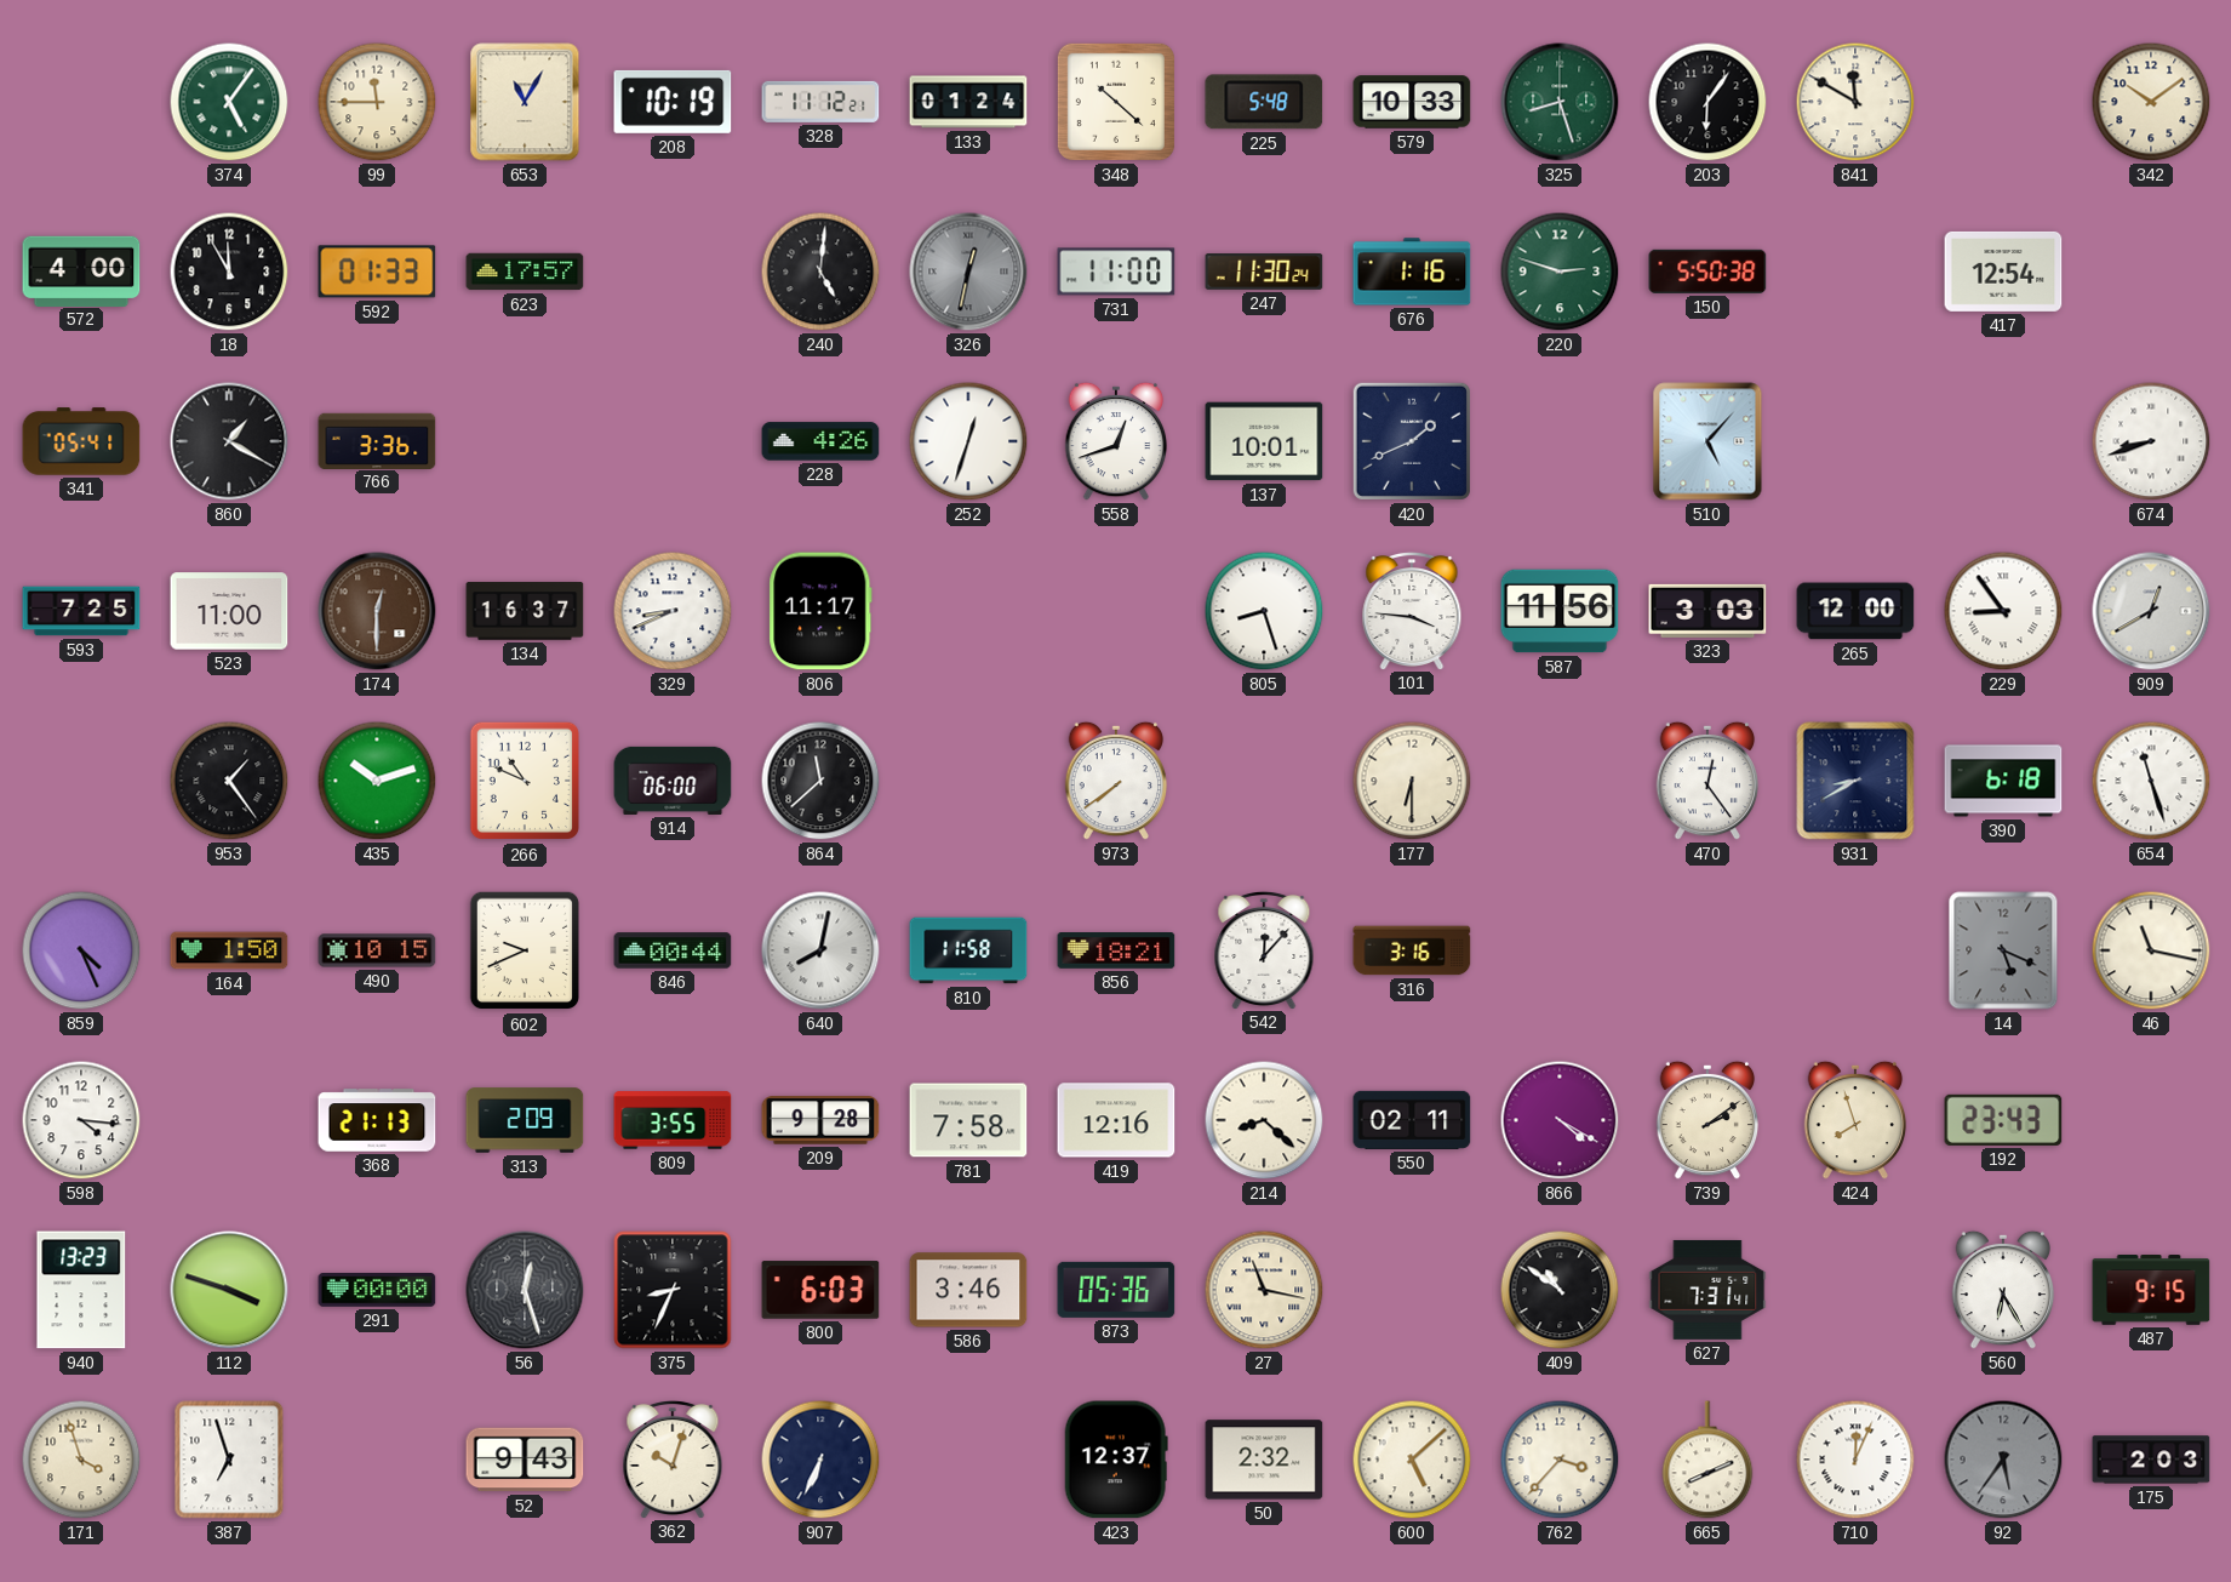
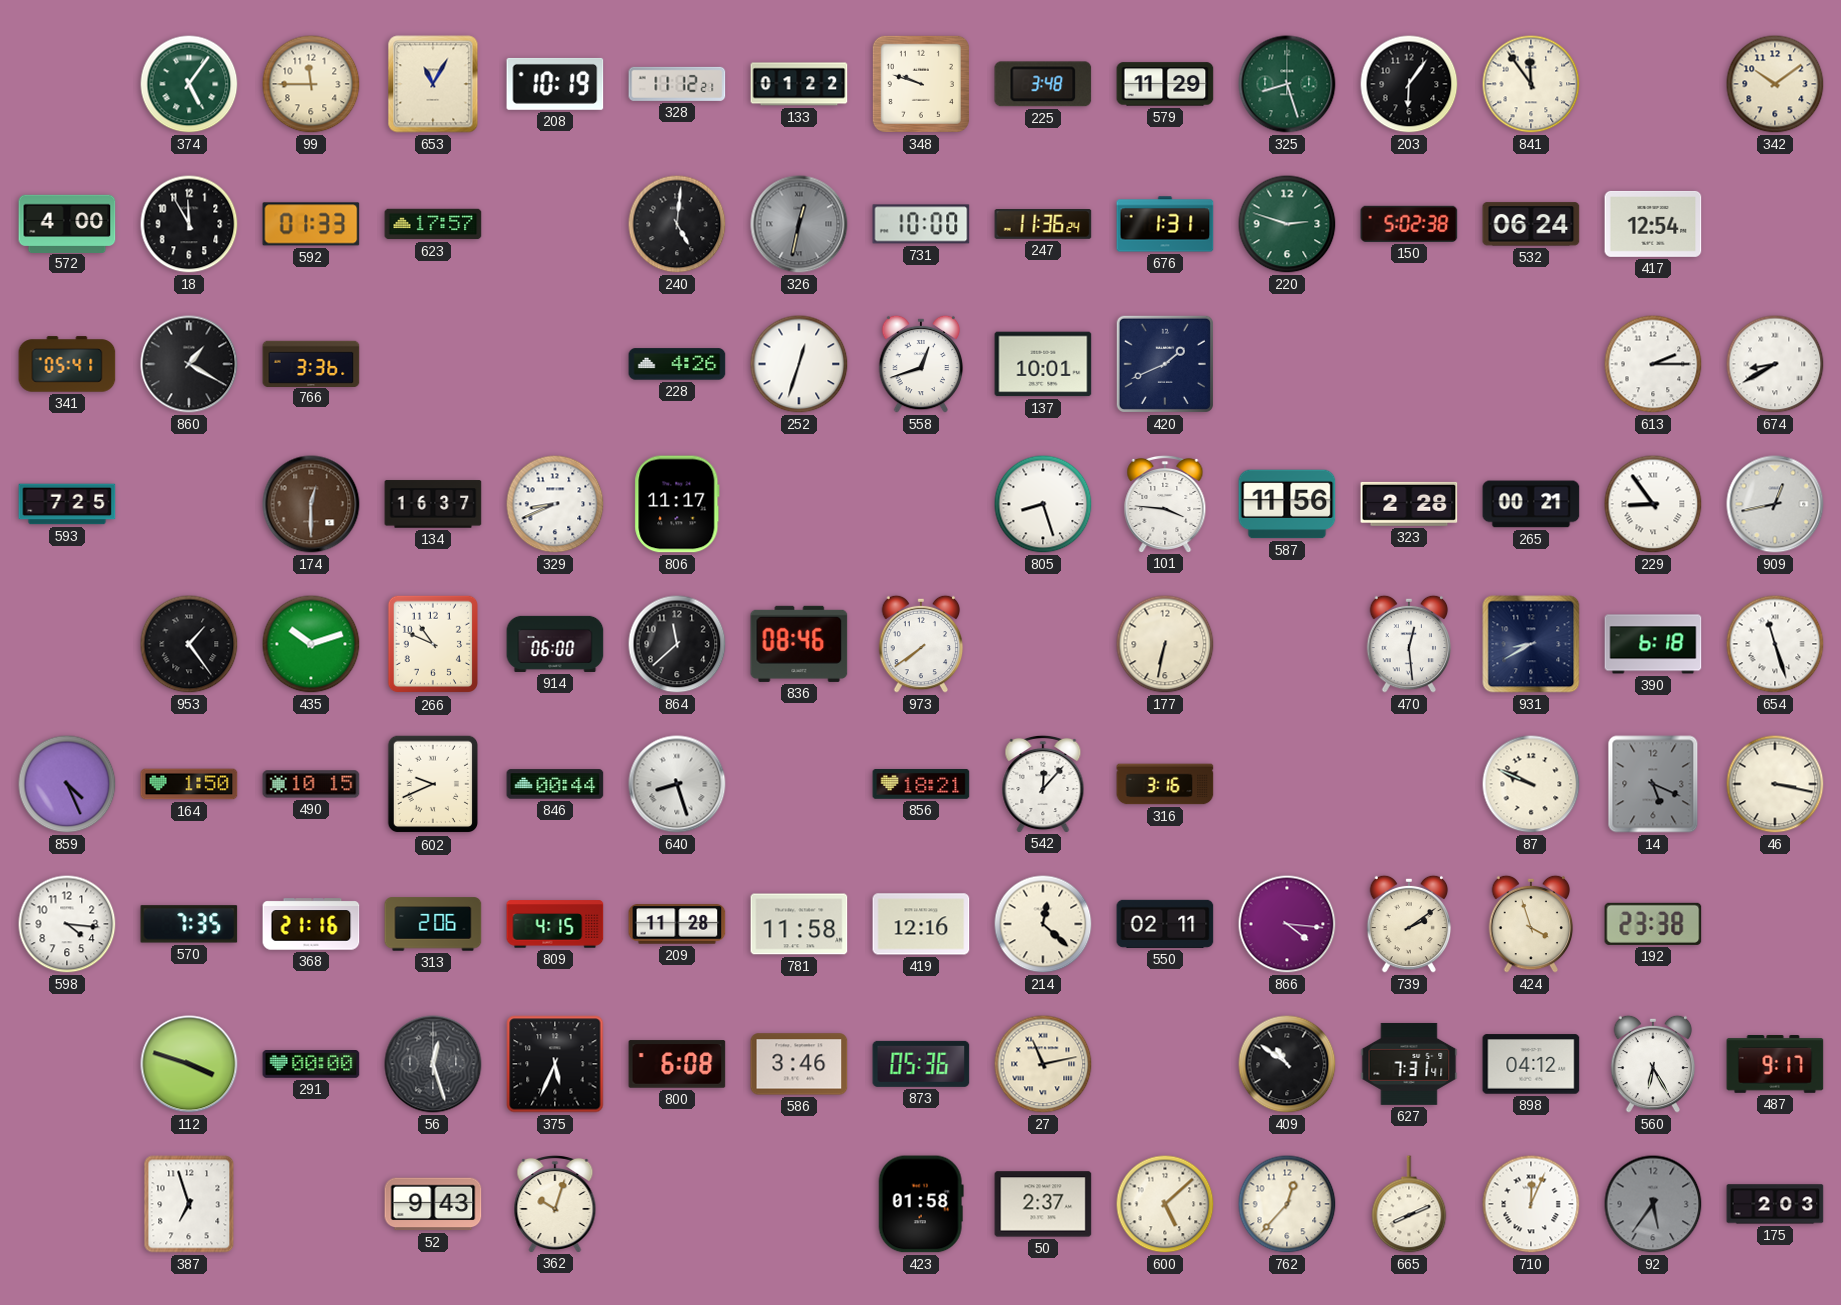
133: 01:24 -> 01:22 (799, 84)
348: 10:22 -> 9:48 (921, 84)
225: 5:48 -> 3:48 (1043, 84)
579: 10:33 -> 11:29 (1165, 84)
841: 11:50 -> 11:54 (1531, 84)
731: 11:00 -> 10:00 (921, 224)
247: 11:30 -> 11:36 (1043, 225)
676: 1:16 -> 1:31 (1165, 224)
150: 5:50 -> 5:02 (1409, 224)
532: none -> 06:24 (1531, 224)
510: 5:07 -> none (1707, 441)
613: none -> 2:15 (1653, 364)
674: 8:42 -> 8:40 (1775, 364)
523: 11:00 -> none (229, 611)
323: 3:03 -> 2:28 (1409, 504)
265: 12:00 -> 00:21 (1531, 504)
909: 12:40 -> 12:43 (1775, 504)
836: none -> 08:46 (799, 644)
177: 6:30 -> 6:32 (1165, 644)
470: 12:24 -> 12:29 (1409, 644)
640: 8:02 -> 8:27 (677, 784)
810: 11:58 -> none (968, 950)
87: none -> 9:49 (1531, 784)
46: 11:17 -> 3:17 (1775, 784)
570: none -> 7:35 (189, 924)
368: 21:13 -> 21:16 (311, 924)
313: 2:09 -> 2:06 (433, 924)
809: 3:55 -> 4:15 (555, 924)
209: 9:28 -> 11:28 (677, 924)
781: 7:58 -> 11:58 (799, 924)
214: 8:22 -> 12:22 (1043, 924)
866: 4:20 -> 4:16 (1287, 924)
424: 7:57 -> 3:57 (1531, 924)
192: 23:43 -> 23:38 (1653, 924)
940: 13:23 -> none (81, 1290)
375: 8:34 -> 5:34 (555, 1064)
800: 6:03 -> 6:08 (677, 1064)
27: 11:17 -> 11:13 (1043, 1064)
898: none -> 04:12 (1531, 1064)
487: 9:15 -> 9:17 (1775, 1065)
171: 3:57 -> none (81, 1460)
907: 6:34 -> none (820, 1460)
423: 12:37 -> 01:58 (921, 1204)
50: 2:32 -> 2:37 (1043, 1204)
762: 3:37 -> 12:37 (1287, 1204)
